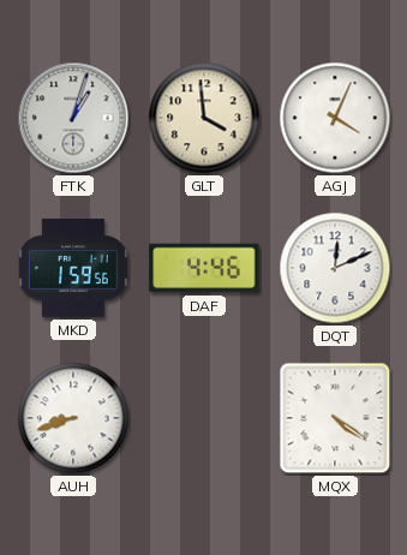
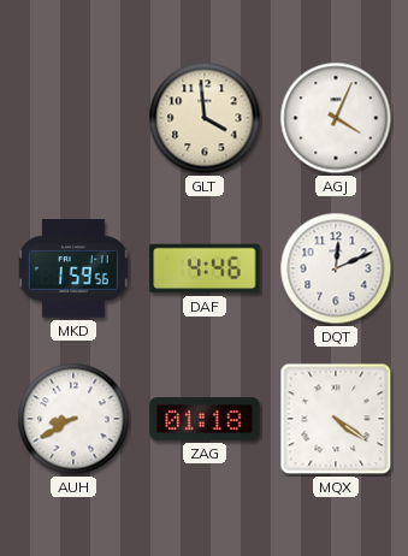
FTK: 1:03 -> none (73, 118)
AUH: 8:42 -> 8:40 (73, 419)
ZAG: none -> 01:18 (205, 419)
